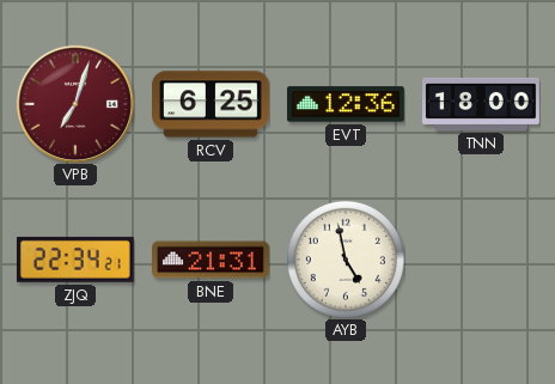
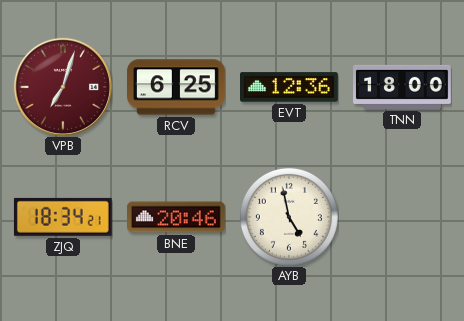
ZJQ: 22:34 -> 18:34 (63, 217)
BNE: 21:31 -> 20:46 (177, 217)
